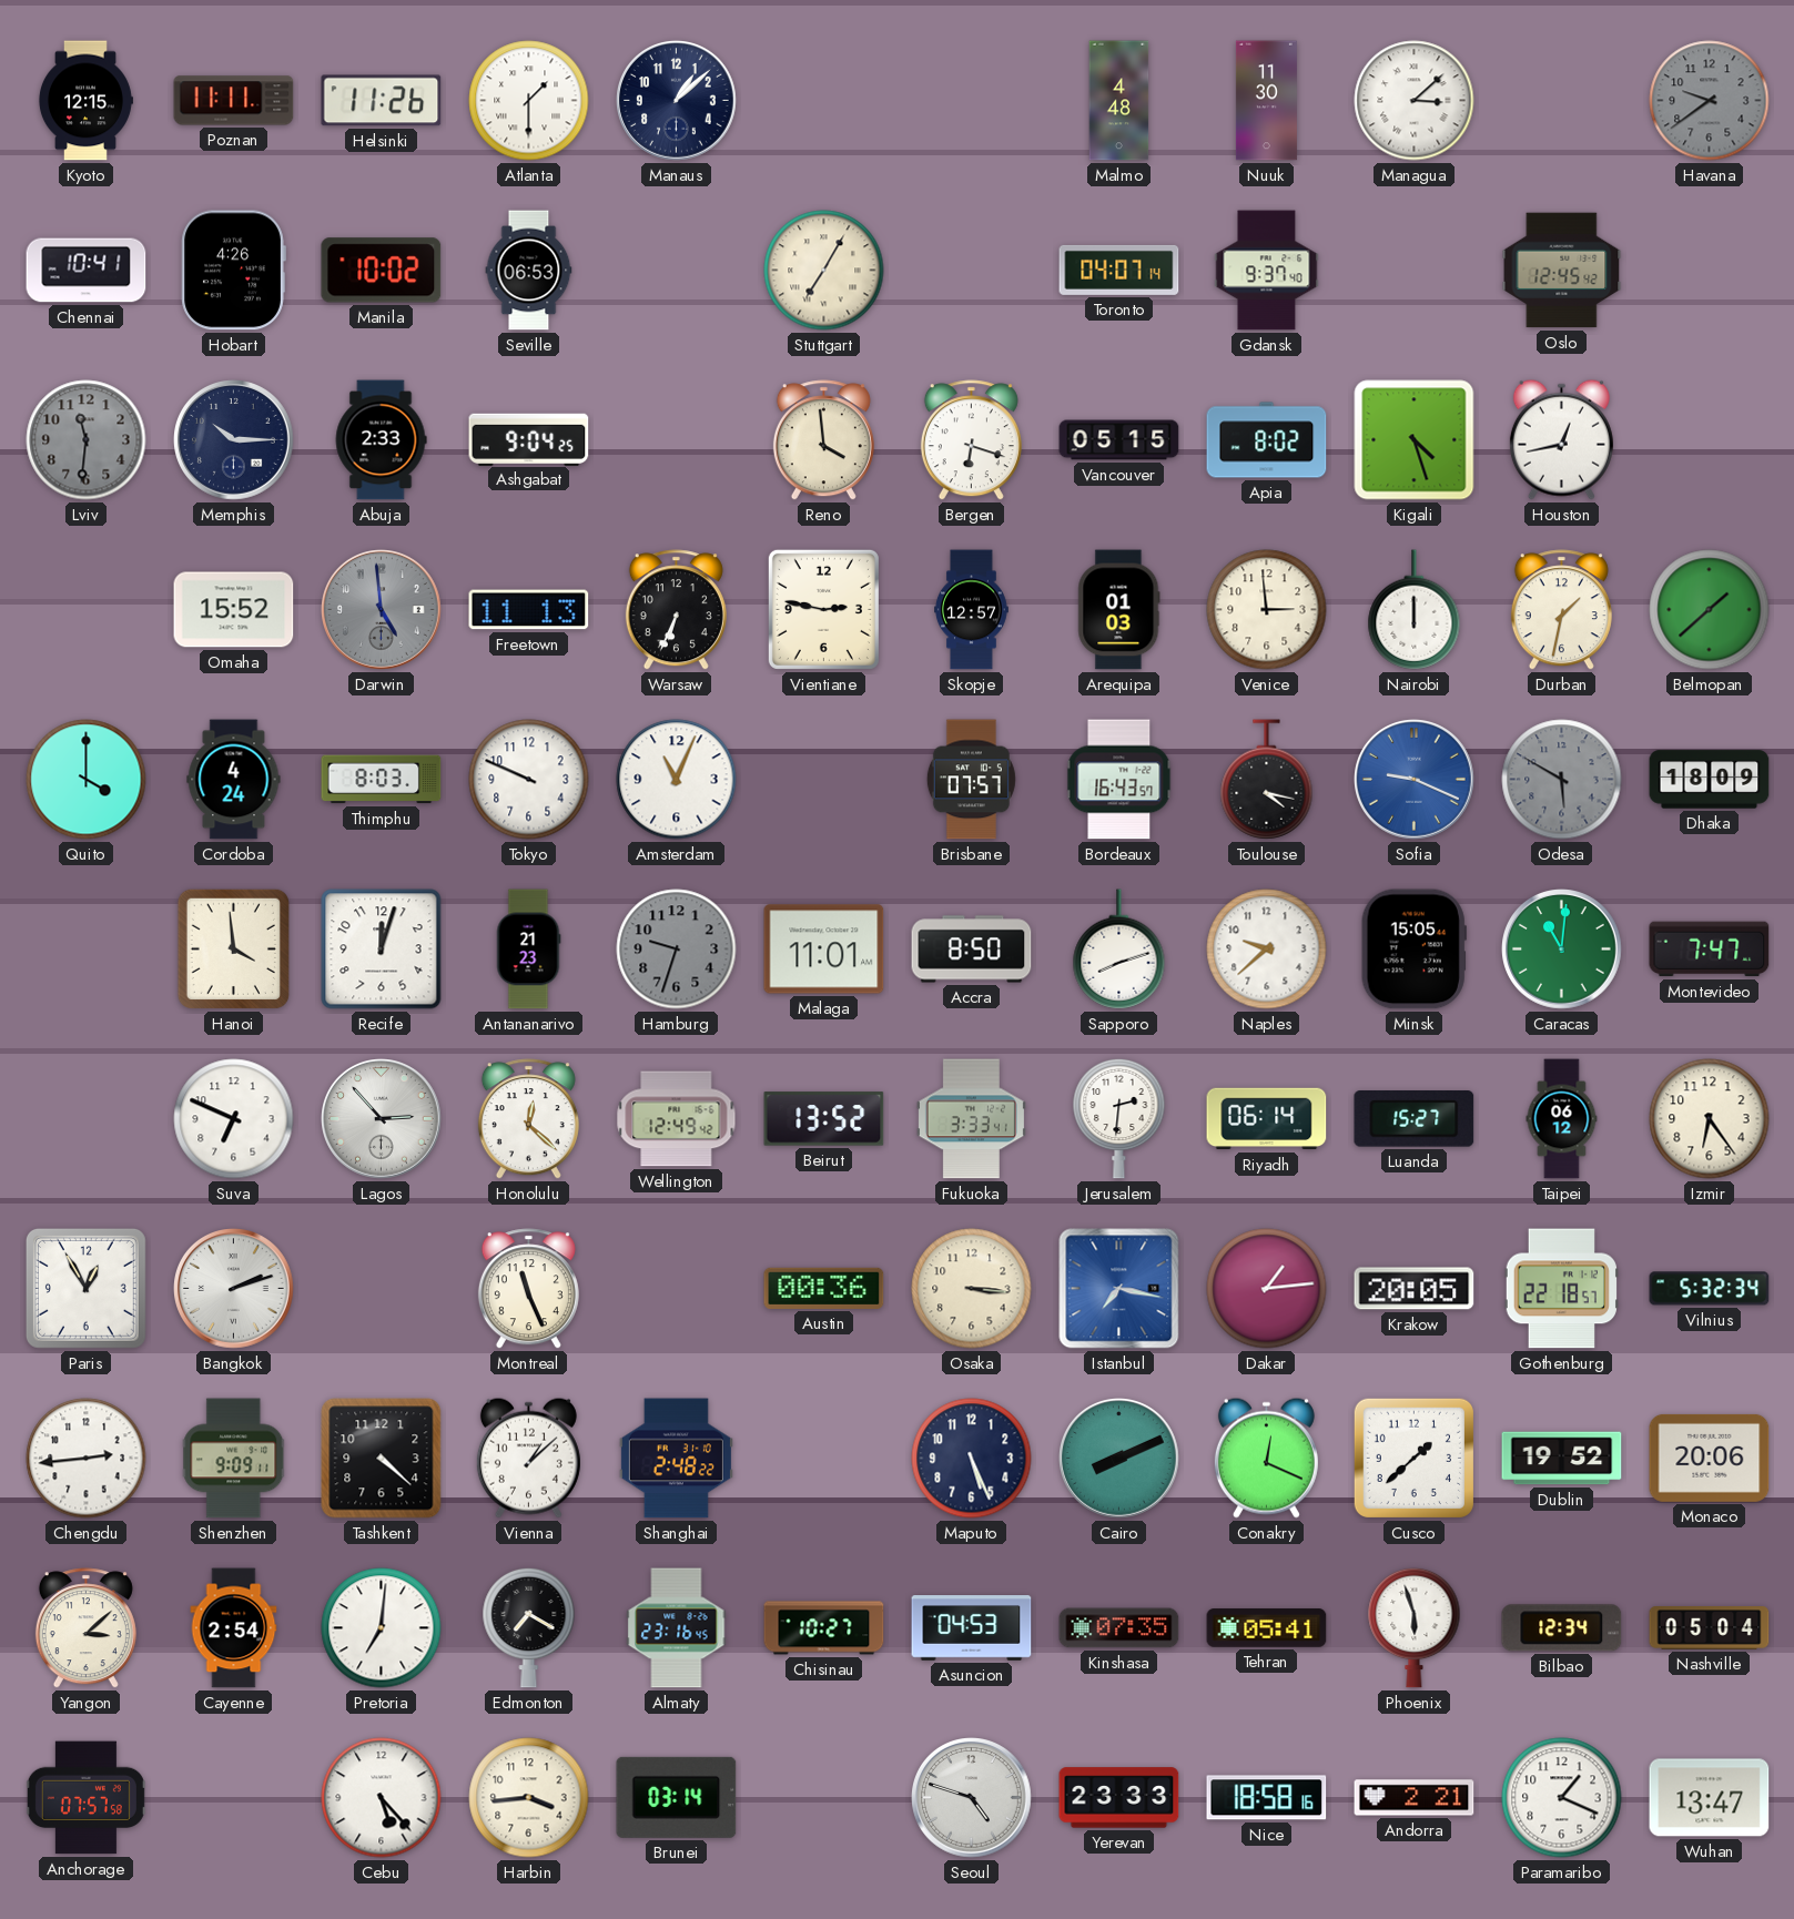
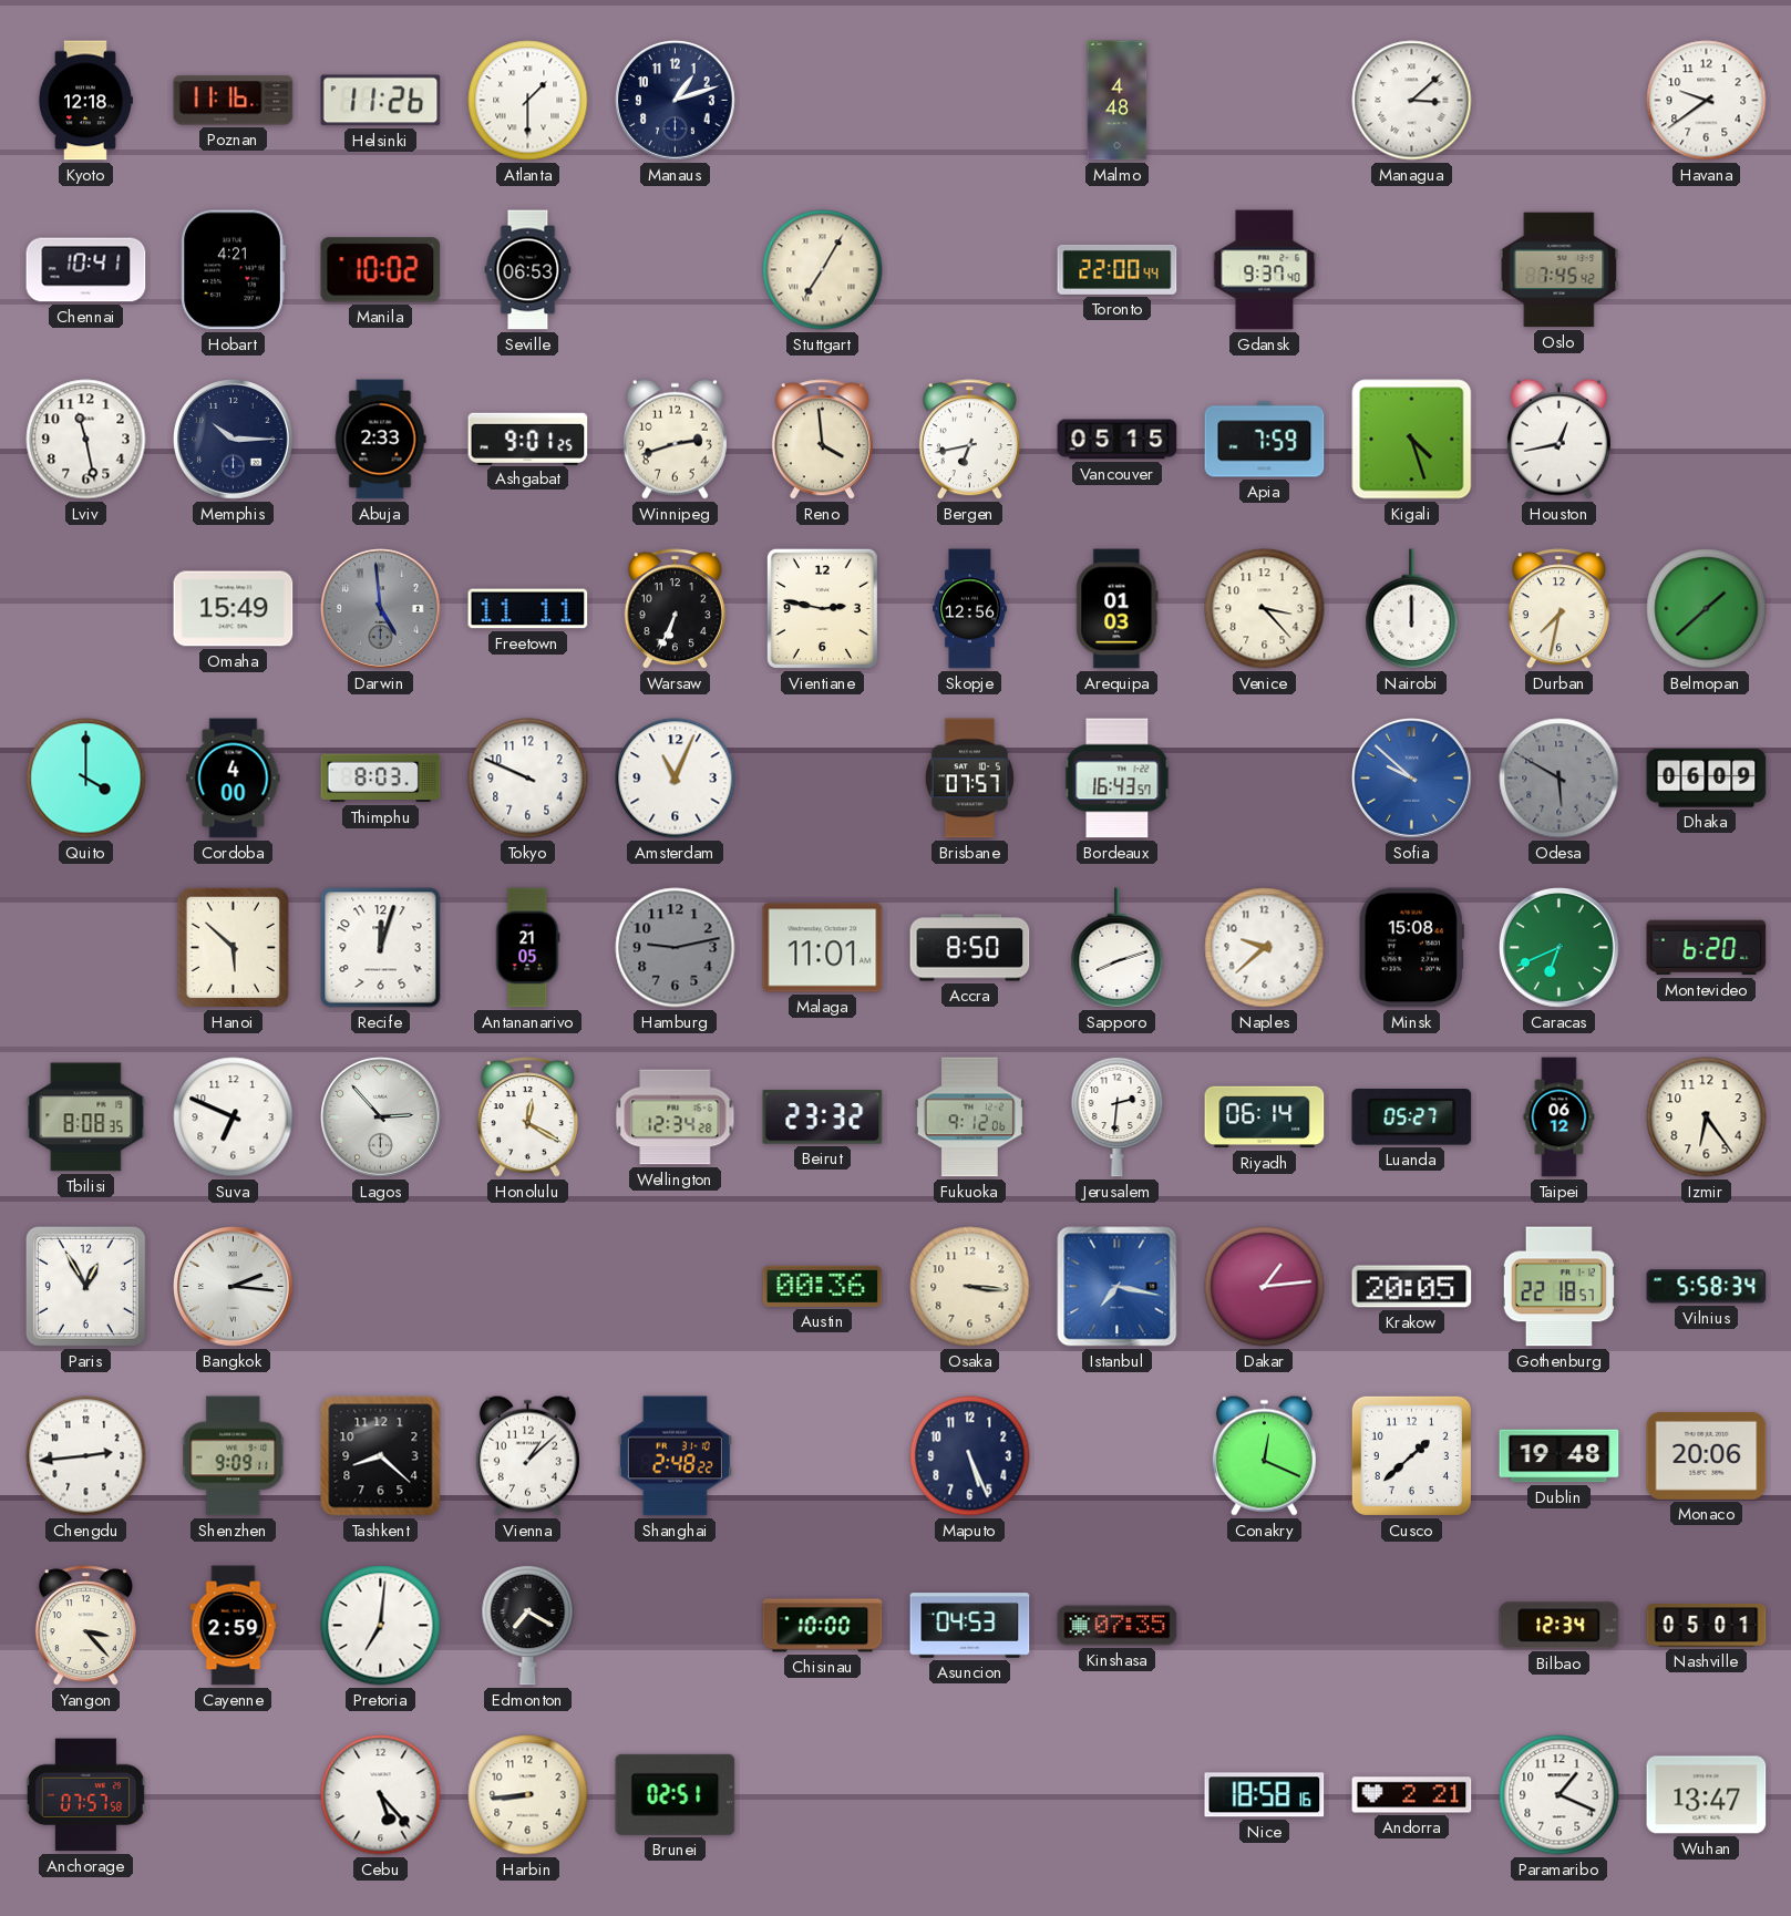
Kyoto: 12:15 -> 12:18 (85, 101)
Poznan: 11:11 -> 11:16 (234, 101)
Manaus: 1:08 -> 1:12 (676, 101)
Nuuk: 11:30 -> none (1266, 101)
Havana dial: grey -> white (1707, 101)
Hobart: 4:26 -> 4:21 (233, 270)
Toronto: 04:07 -> 22:00 (1118, 269)
Oslo: 12:45 -> 7:45 (1560, 270)
Lviv: 11:31 -> 11:28 (86, 440)
Lviv dial: grey -> white (86, 440)
Ashgabat: 9:04 -> 9:01 (528, 439)
Winnipeg: none -> 2:42 (675, 439)
Bergen: 6:18 -> 6:43 (969, 440)
Apia: 8:02 -> 7:59 (1265, 440)
Omaha: 15:52 -> 15:49 (234, 609)
Freetown: 11:13 -> 11:11 (528, 609)
Skopje: 12:57 -> 12:56 (970, 609)
Venice: 2:59 -> 3:23 (1265, 609)
Durban: 1:32 -> 7:32 (1558, 609)
Cordoba: 4:24 -> 4:00 (234, 779)
Toulouse: 4:17 -> none (1267, 780)
Sofia: 9:19 -> 9:52 (1412, 779)
Dhaka: 18:09 -> 06:09 (1707, 779)
Hanoi: 3:59 -> 5:52 (233, 947)
Antananarivo: 21:23 -> 21:05 (527, 948)
Hamburg: 9:33 -> 9:13 (676, 948)
Minsk: 15:05 -> 15:08 (1411, 948)
Caracas: 11:01 -> 6:41 (1560, 948)
Montevideo: 7:47 -> 6:20 (1707, 948)
Tbilisi: none -> 8:08 (86, 1117)
Honolulu: 12:22 -> 12:20 (527, 1117)
Wellington: 12:49 -> 12:34 (676, 1117)
Beirut: 13:52 -> 23:32 (823, 1117)
Fukuoka: 3:33 -> 9:12 (969, 1117)
Luanda: 15:27 -> 05:27 (1412, 1117)
Bangkok: 2:12 -> 2:16 (234, 1287)
Montreal: 11:26 -> none (528, 1289)
Vilnius: 5:32 -> 5:58 (1707, 1287)
Tashkent: 4:22 -> 8:22 (381, 1456)
Cairo: 8:11 -> none (1119, 1459)
Dublin: 19:52 -> 19:48 (1560, 1456)
Yangon: 3:08 -> 3:23 (85, 1626)
Cayenne: 2:54 -> 2:59 (234, 1626)
Almaty: 23:16 -> none (677, 1628)
Chisinau: 10:27 -> 10:00 (823, 1626)
Tehran: 05:41 -> none (1267, 1628)
Phoenix: 5:57 -> none (1415, 1627)
Nashville: 05:04 -> 05:01 (1707, 1626)
Harbin: 3:44 -> 8:44 (528, 1795)
Brunei: 03:14 -> 02:51 (676, 1794)
Seoul: 4:48 -> none (972, 1798)
Yerevan: 23:33 -> none (1119, 1798)
